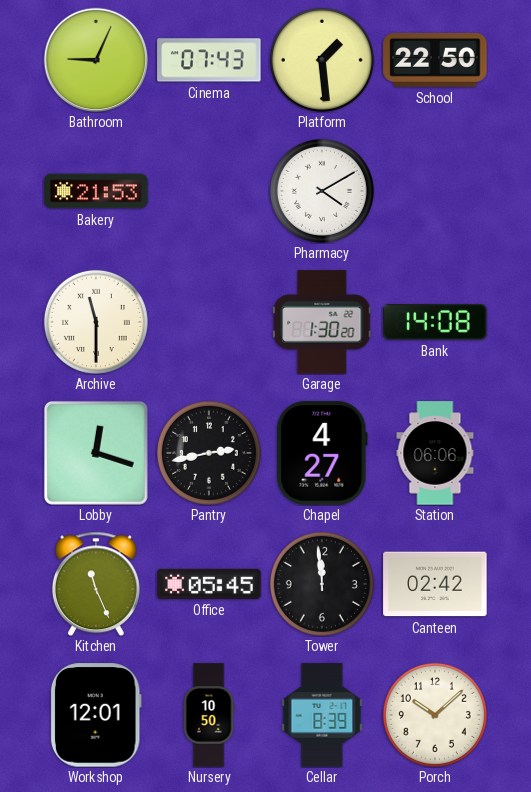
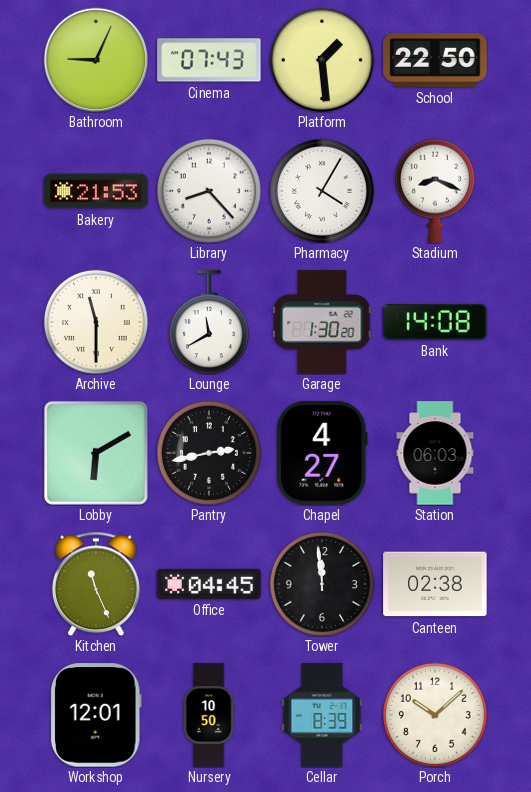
Library: none -> 8:23 (209, 191)
Pharmacy: 4:10 -> 4:05 (322, 191)
Stadium: none -> 8:19 (435, 191)
Lounge: none -> 11:40 (209, 322)
Lobby: 12:18 -> 6:10 (96, 453)
Station: 06:06 -> 06:03 (435, 453)
Office: 05:45 -> 04:45 (209, 584)
Canteen: 02:42 -> 02:38 (435, 584)
